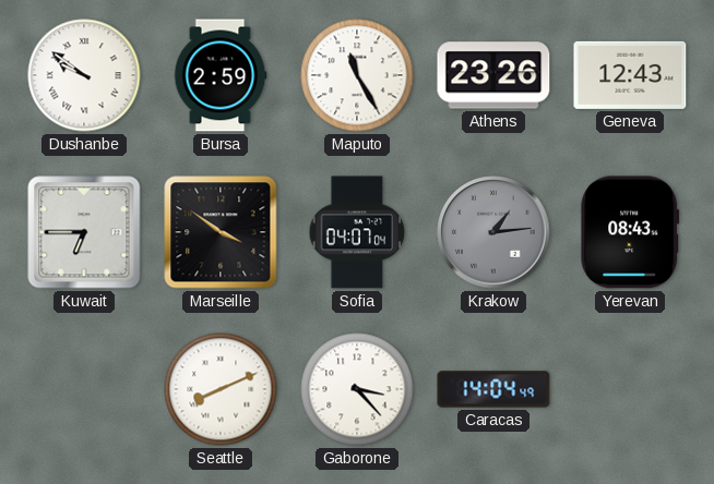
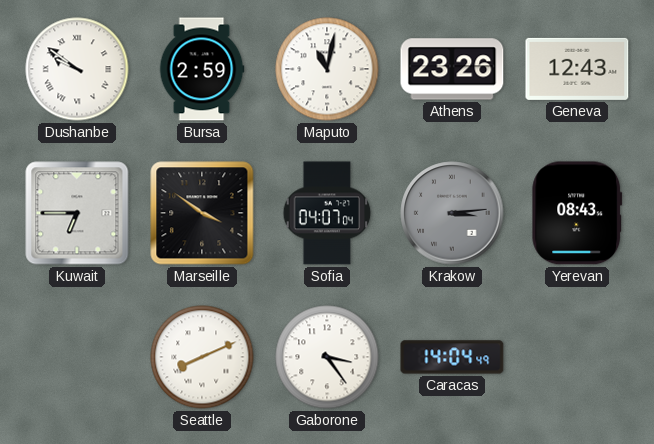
Maputo: 11:25 -> 11:02 (327, 69)
Krakow: 1:14 -> 3:14 (452, 213)
Gaborone: 3:23 -> 3:24 (327, 357)
